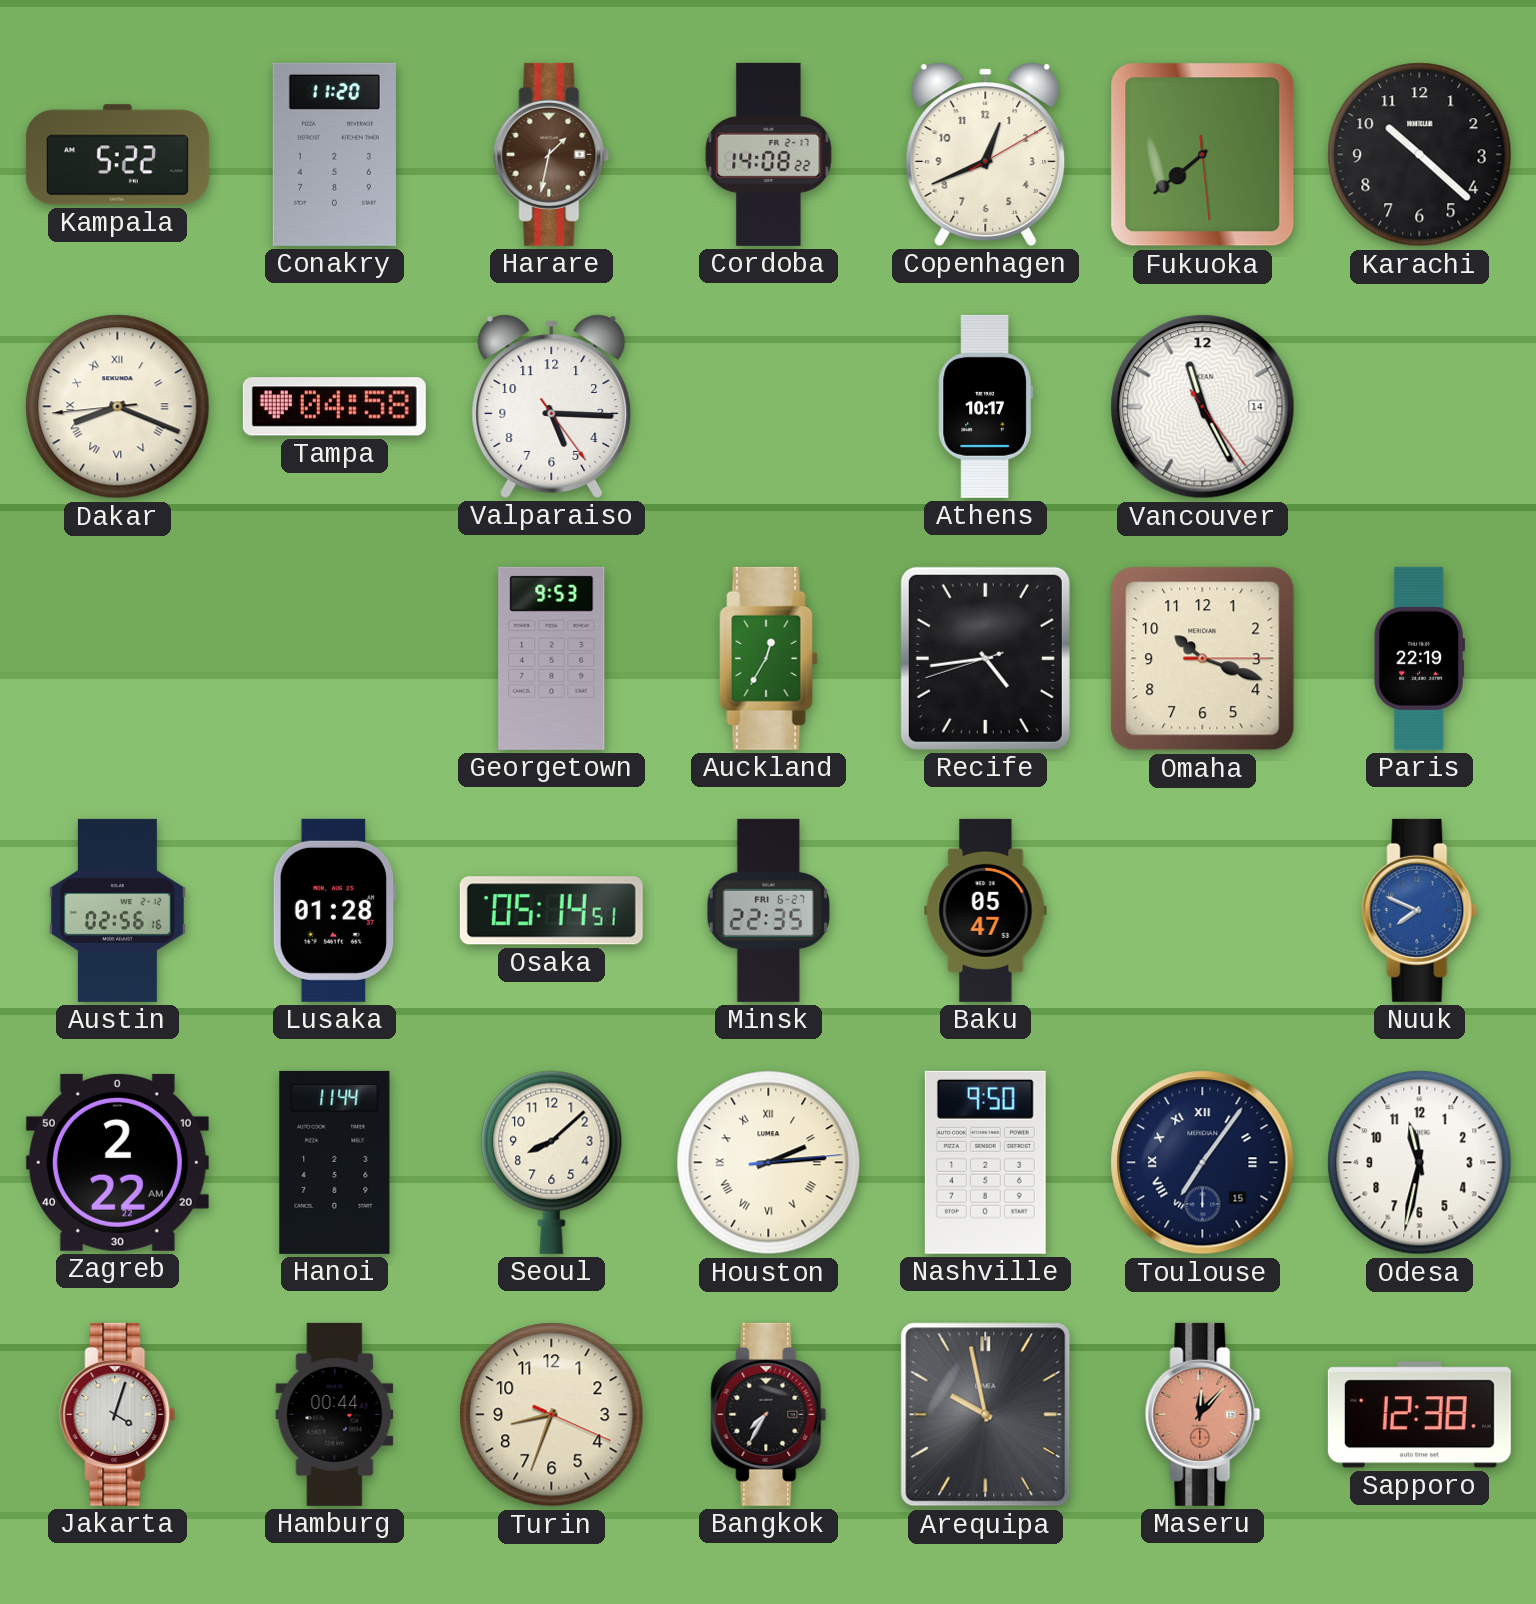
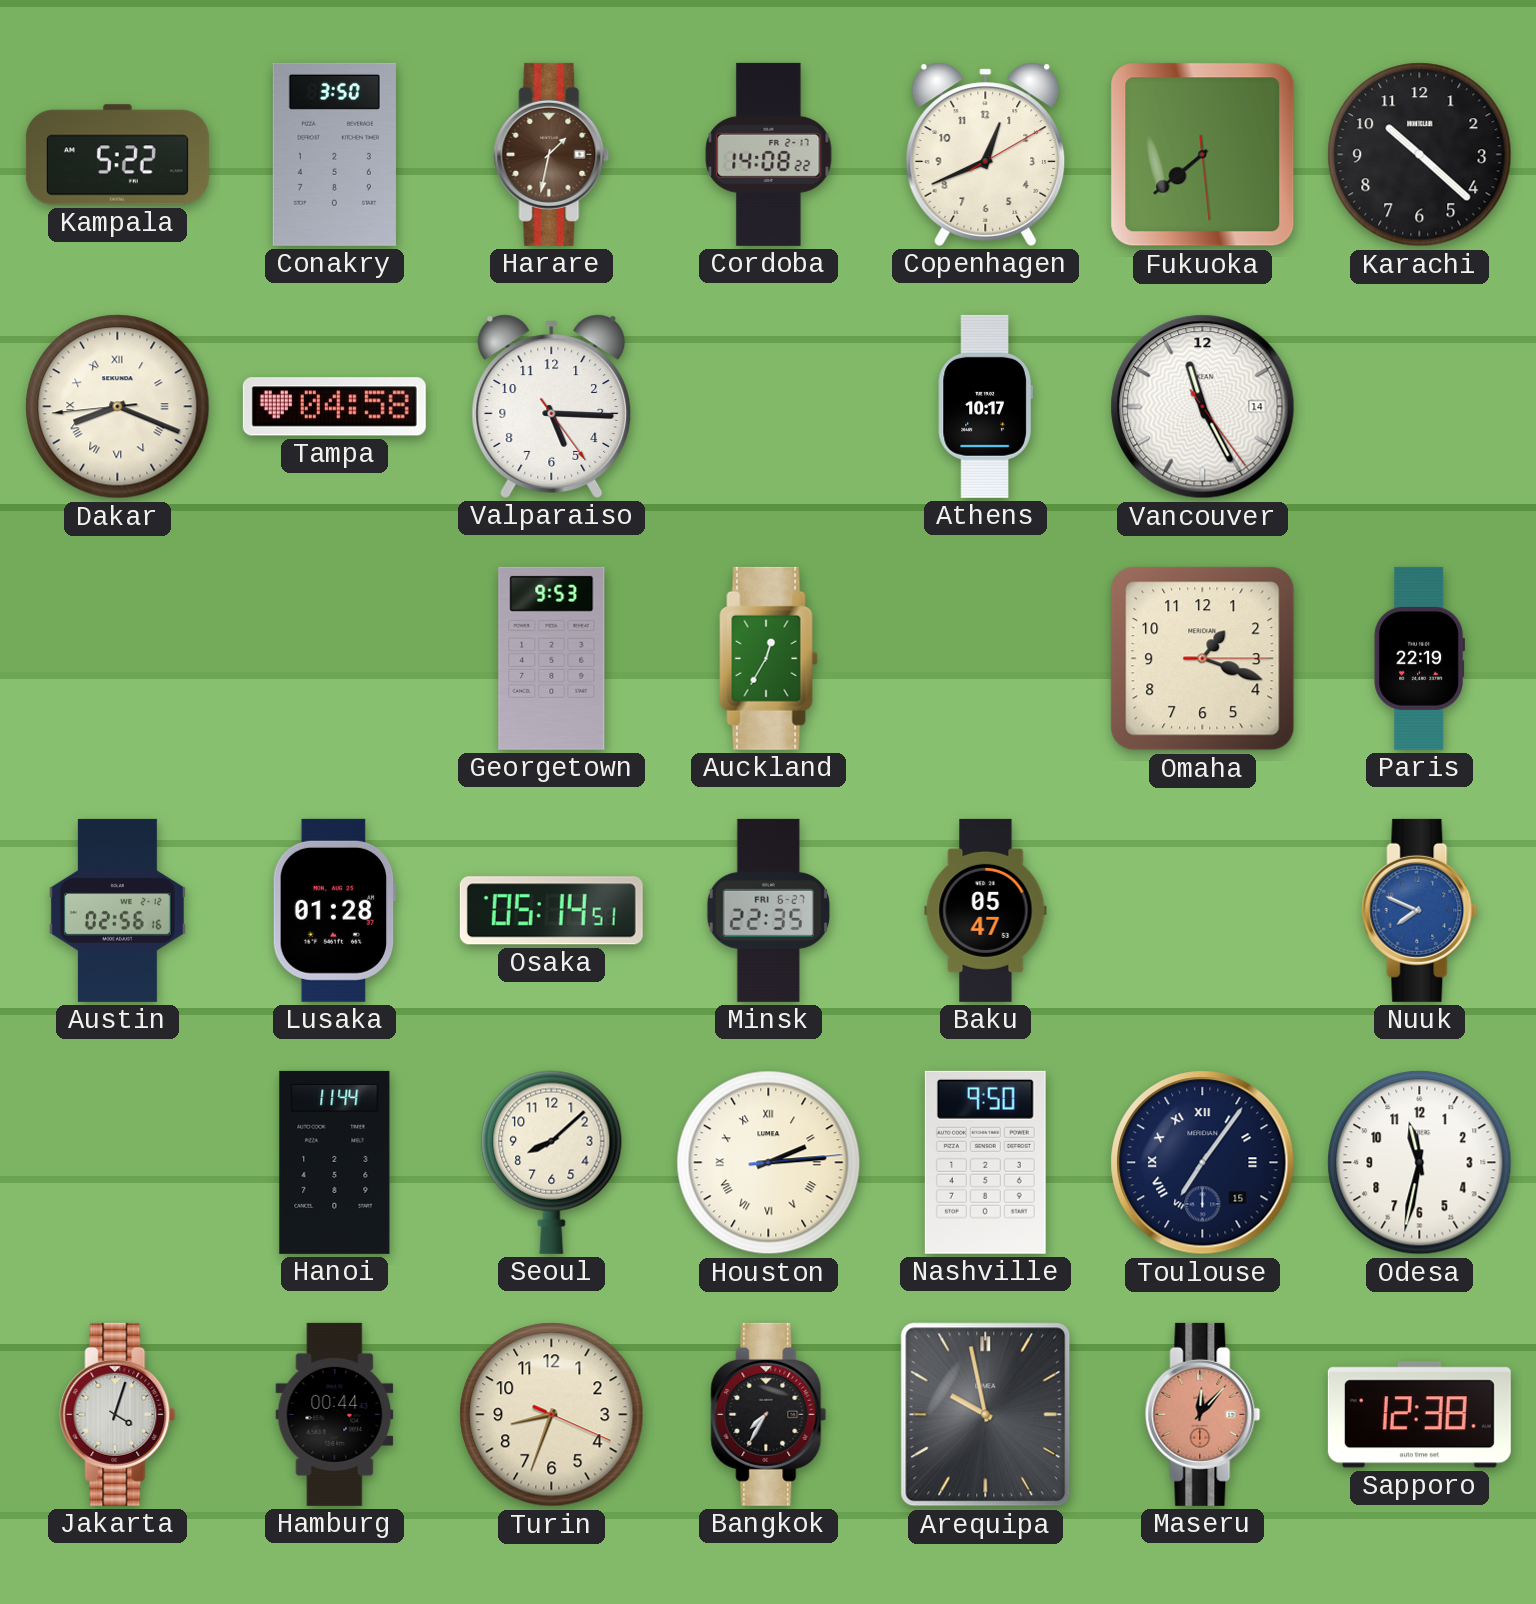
Conakry: 11:20 -> 3:50 (334, 154)
Recife: 4:43 -> none (985, 658)
Omaha: 10:18 -> 1:18 (1203, 659)
Zagreb: 2:22 -> none (117, 1162)
